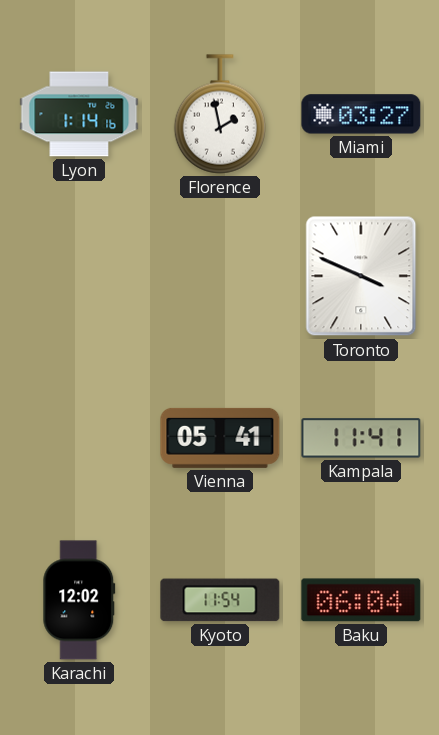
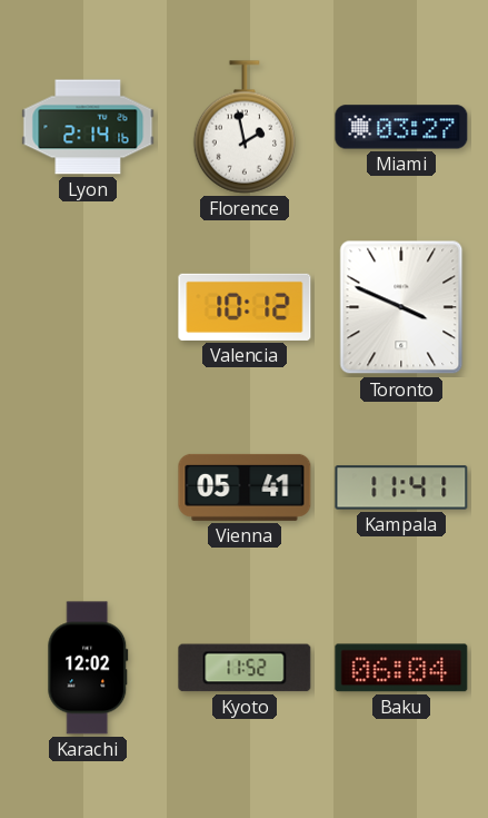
Lyon: 1:14 -> 2:14 (88, 127)
Valencia: none -> 10:12 (245, 307)
Kyoto: 11:54 -> 11:52 (245, 668)
